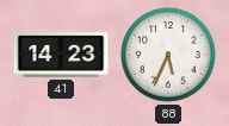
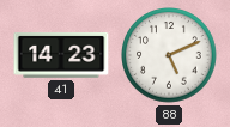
88: 5:34 -> 5:11 (169, 55)
